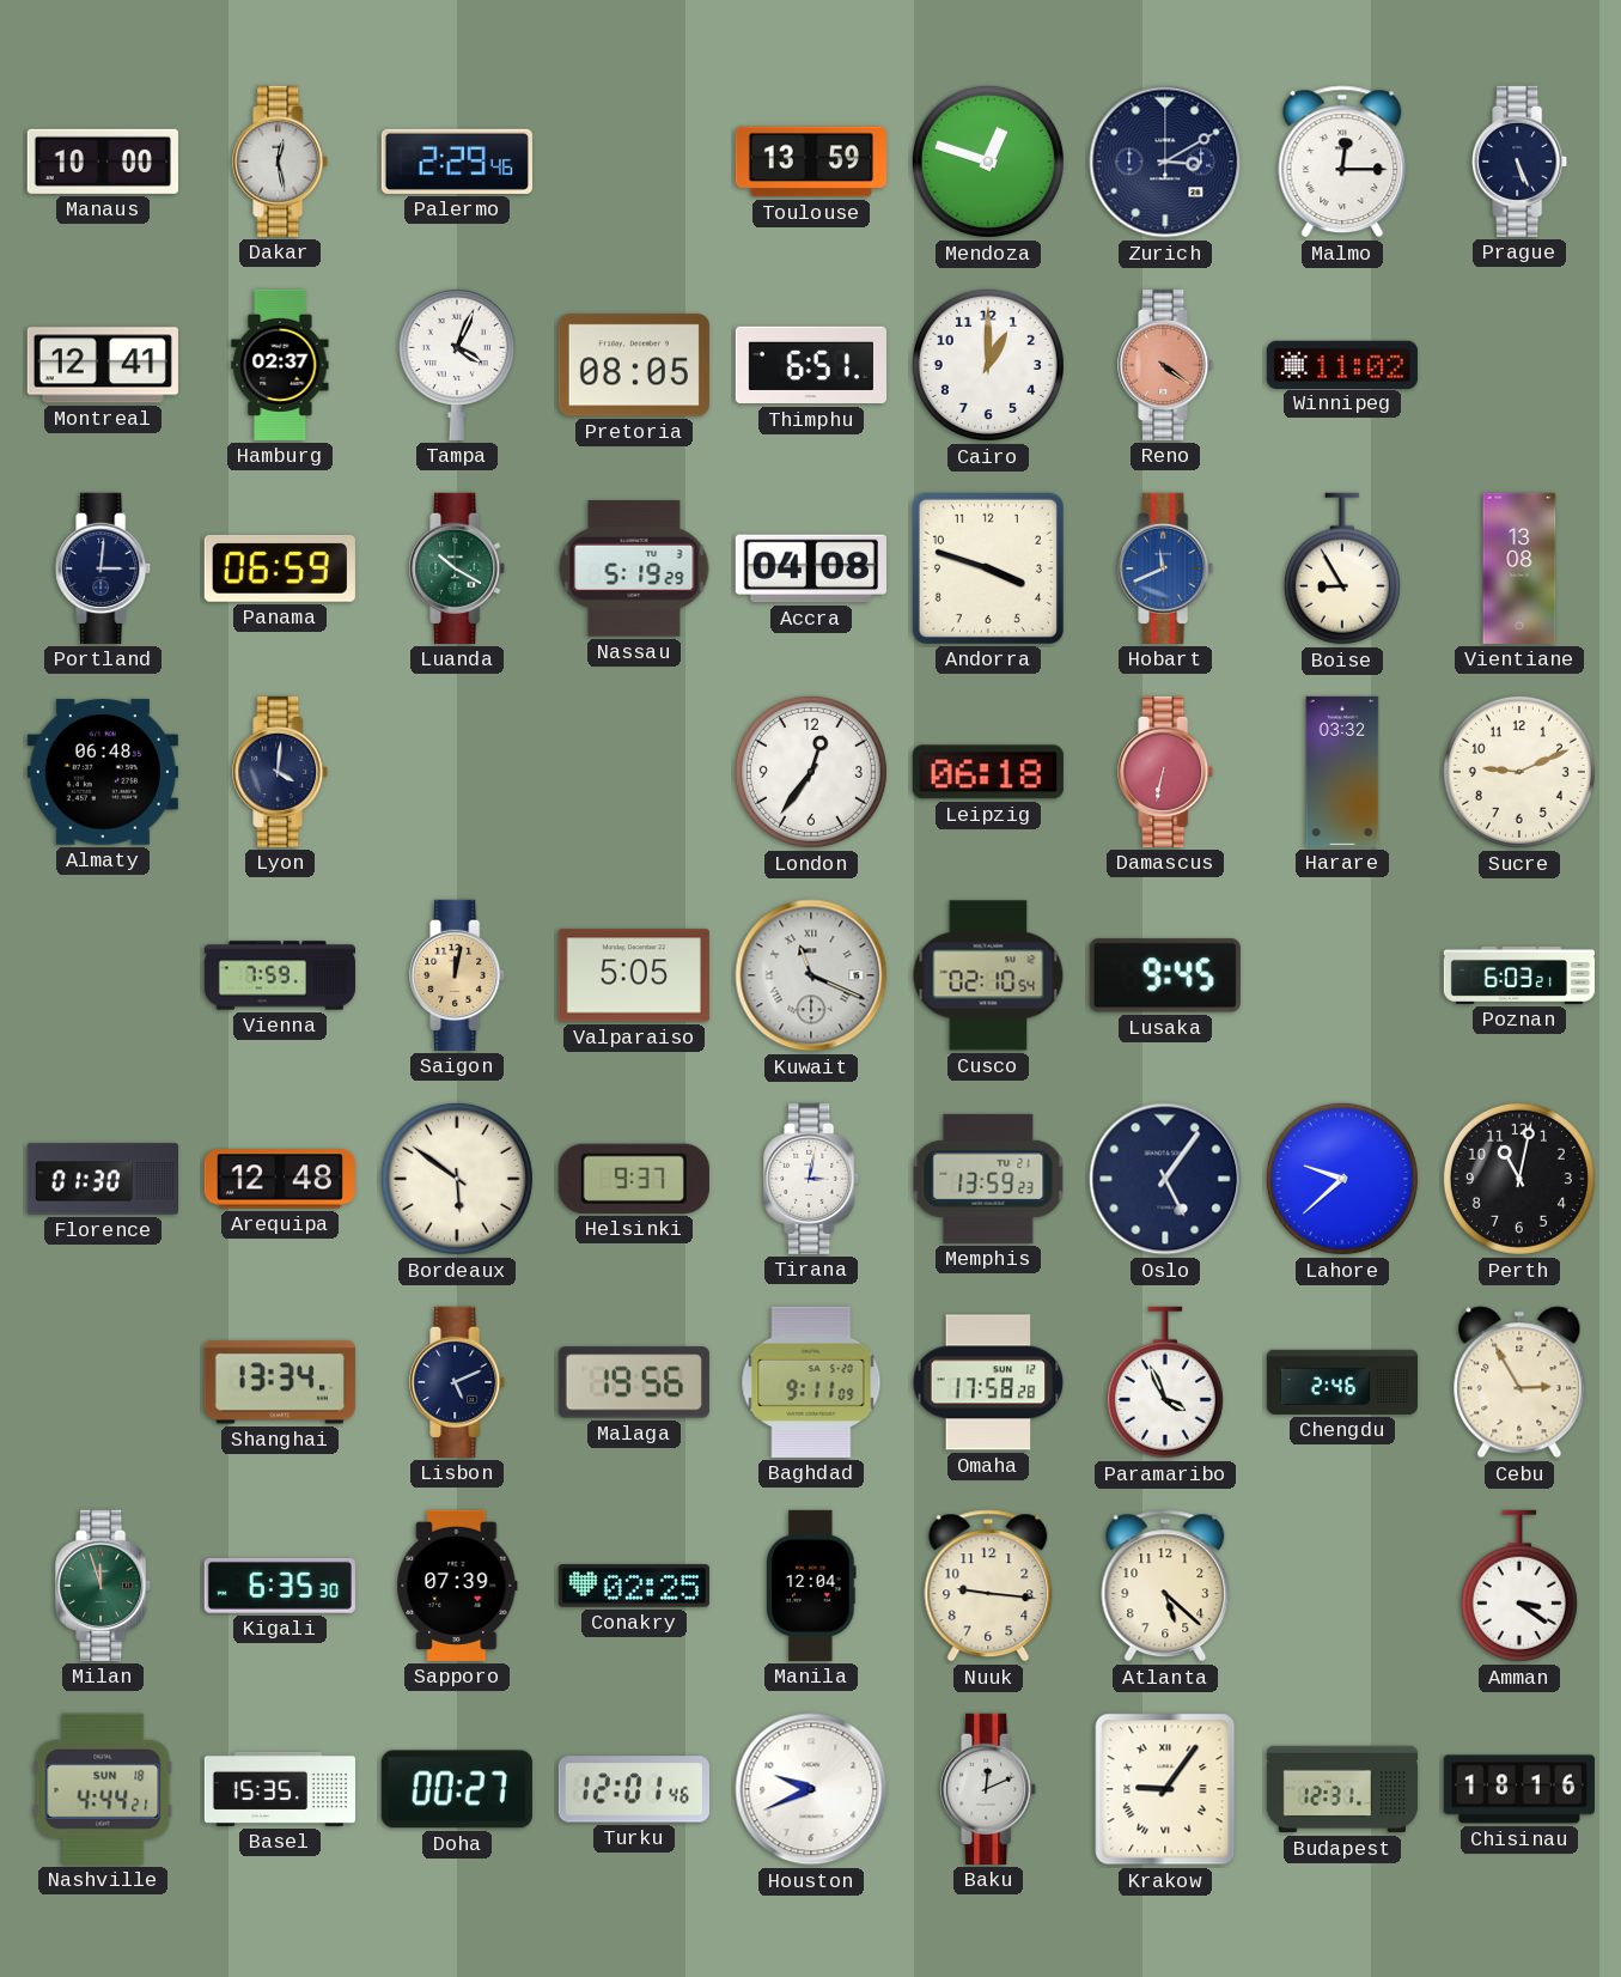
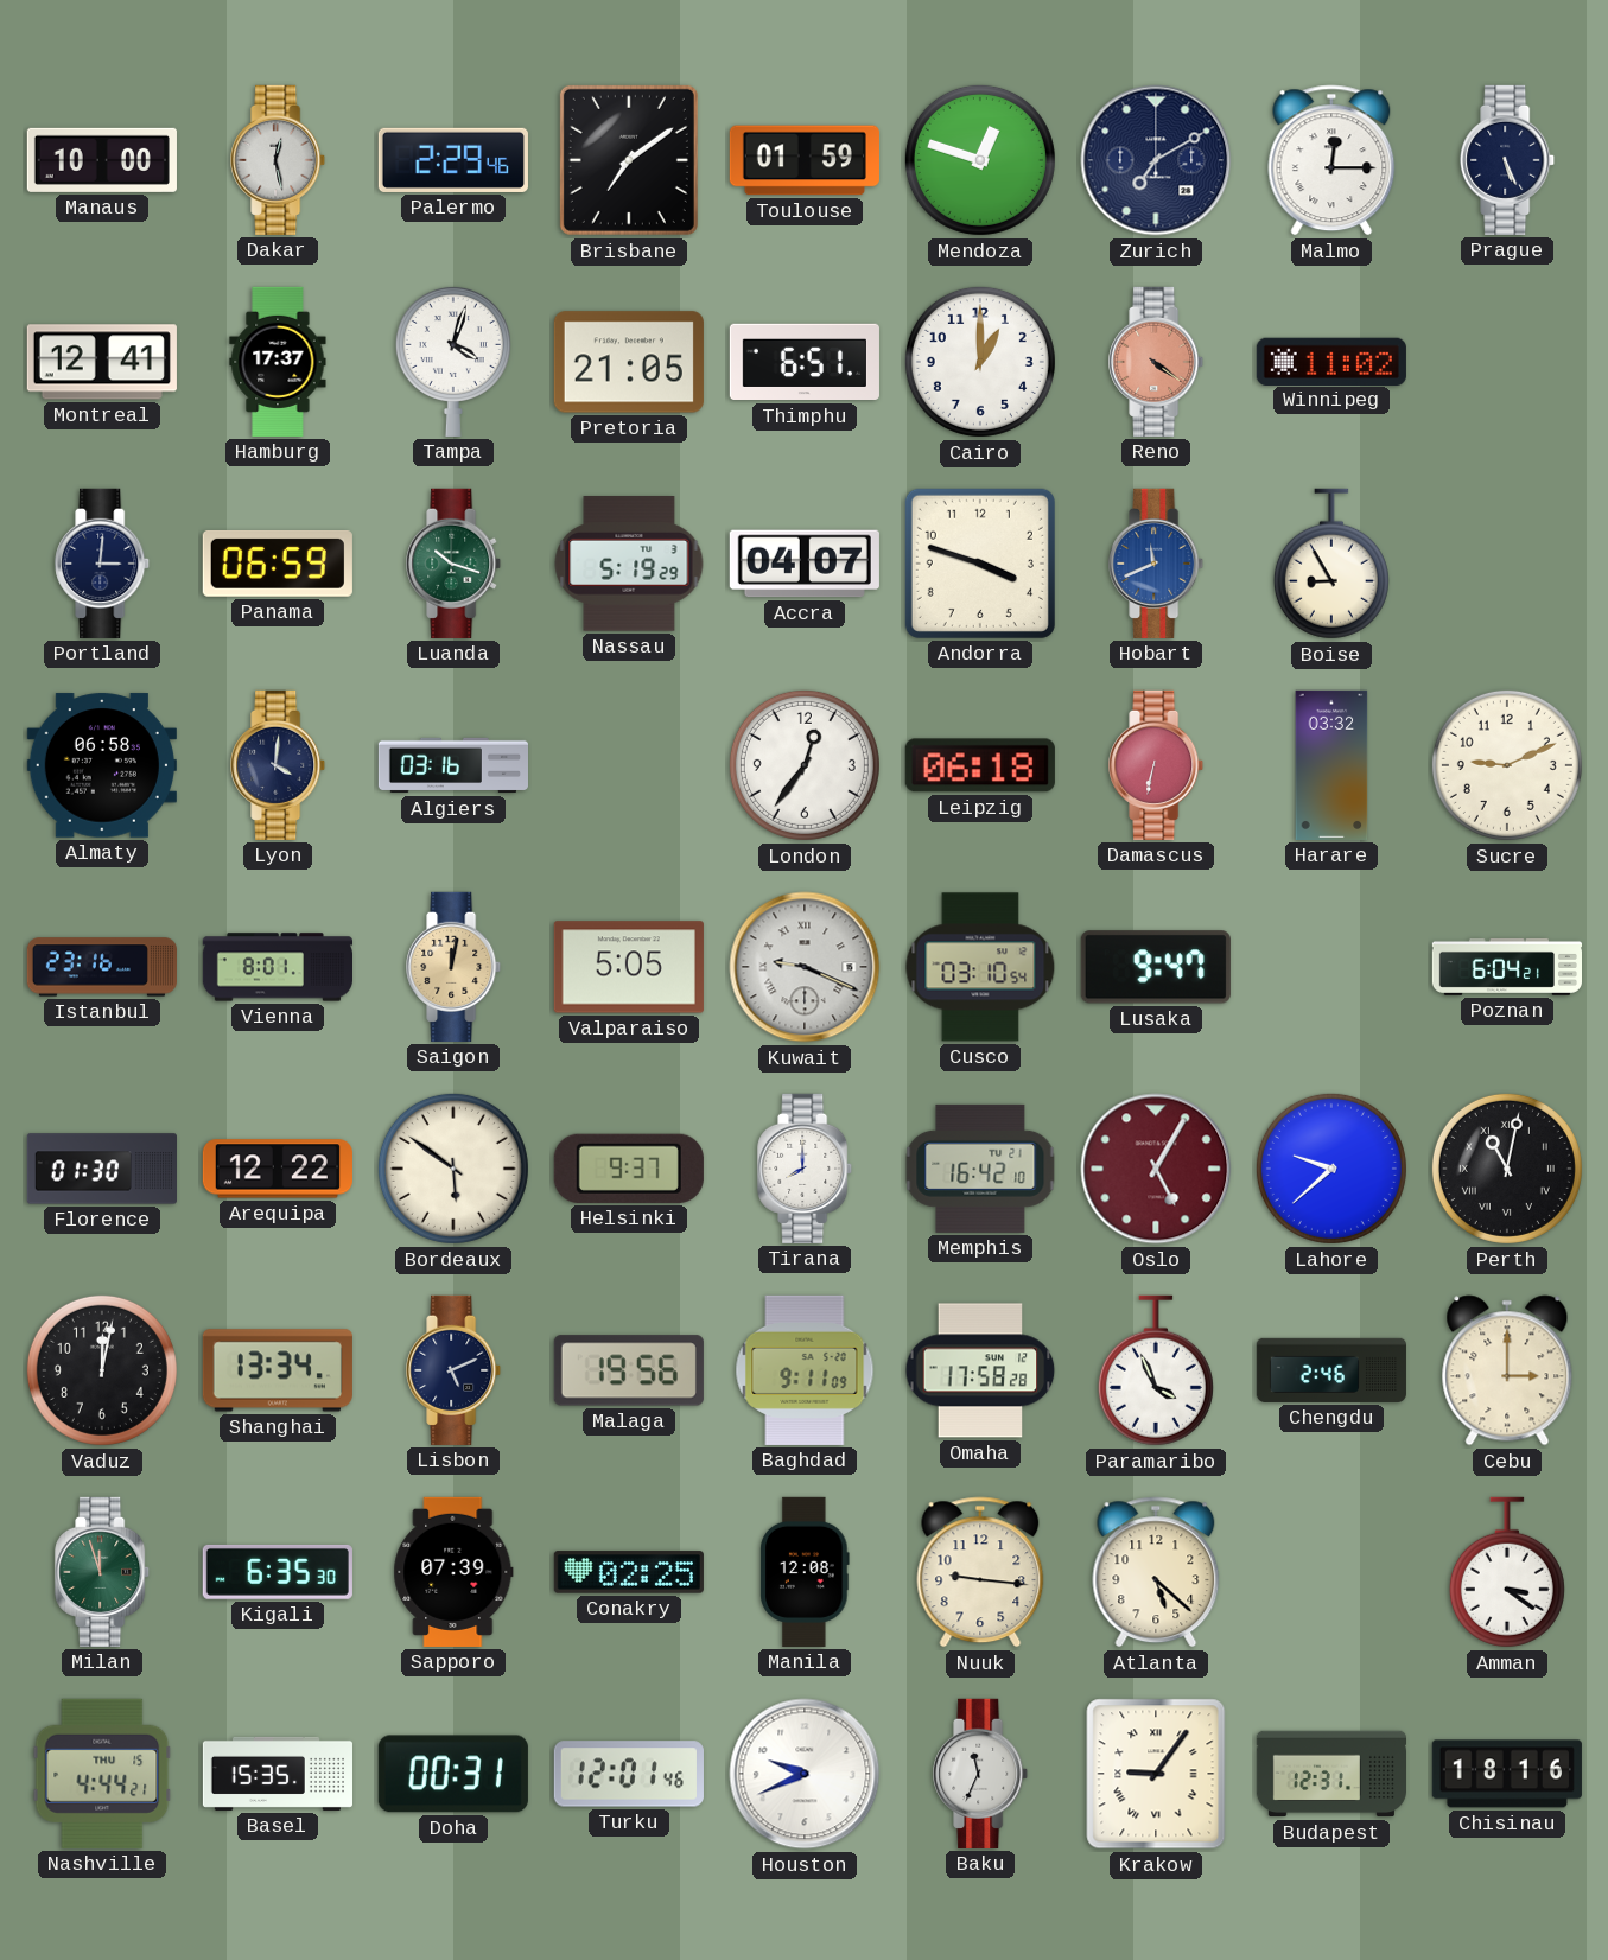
Brisbane: none -> 7:09 (629, 160)
Toulouse: 13:59 -> 01:59 (805, 160)
Zurich: 3:10 -> 7:10 (1156, 160)
Hamburg: 02:37 -> 17:37 (278, 362)
Tampa: 4:04 -> 4:03 (453, 361)
Pretoria: 08:05 -> 21:05 (629, 362)
Luanda: 10:20 -> 10:18 (455, 564)
Accra: 04:08 -> 04:07 (805, 564)
Vientiane: 13:08 -> none (1519, 568)
Almaty: 06:48 -> 06:58 (102, 765)
Algiers: none -> 03:16 (452, 765)
Istanbul: none -> 23:16 (101, 967)
Vienna: 7:59 -> 8:01 (277, 967)
Kuwait: 11:19 -> 9:19 (805, 967)
Cusco: 02:10 -> 03:10 (980, 967)
Lusaka: 9:45 -> 9:47 (1156, 967)
Poznan: 6:03 -> 6:04 (1506, 967)
Arequipa: 12:48 -> 12:22 (278, 1169)
Tirana: 3:02 -> 8:00 (806, 1169)
Memphis: 13:59 -> 16:42 (980, 1169)
Oslo: 5:06 -> 5:05 (1156, 1169)
Oslo dial: navy -> burgundy (1156, 1169)
Perth numerals: Arabic -> Roman (1507, 1169)
Vaduz: none -> 12:02 (102, 1370)
Cebu: 2:55 -> 3:00 (1507, 1370)
Manila: 12:04 -> 12:08 (805, 1572)
Nashville date: SUN 18 -> THU 15 (102, 1774)
Doha: 00:27 -> 00:31 (453, 1774)
Baku: 12:11 -> 11:34 (981, 1774)
